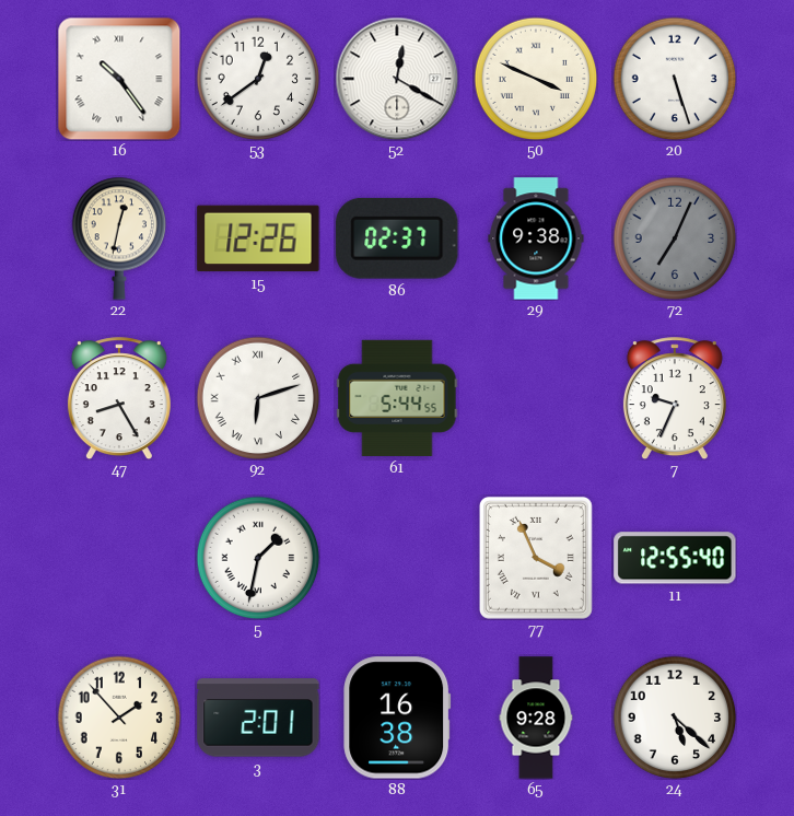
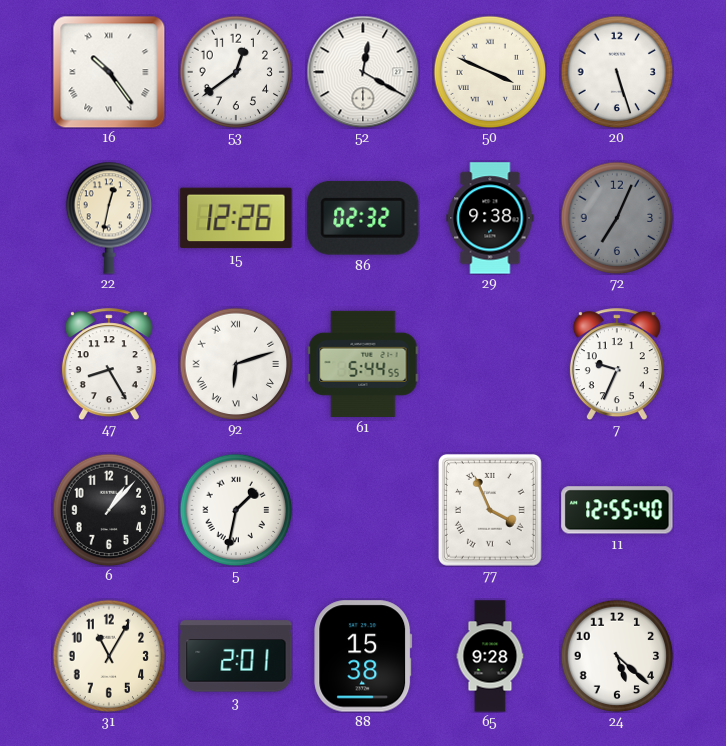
86: 02:37 -> 02:32 (363, 218)
6: none -> 1:07 (109, 510)
31: 1:53 -> 11:05 (109, 656)
88: 16:38 -> 15:38 (363, 656)
